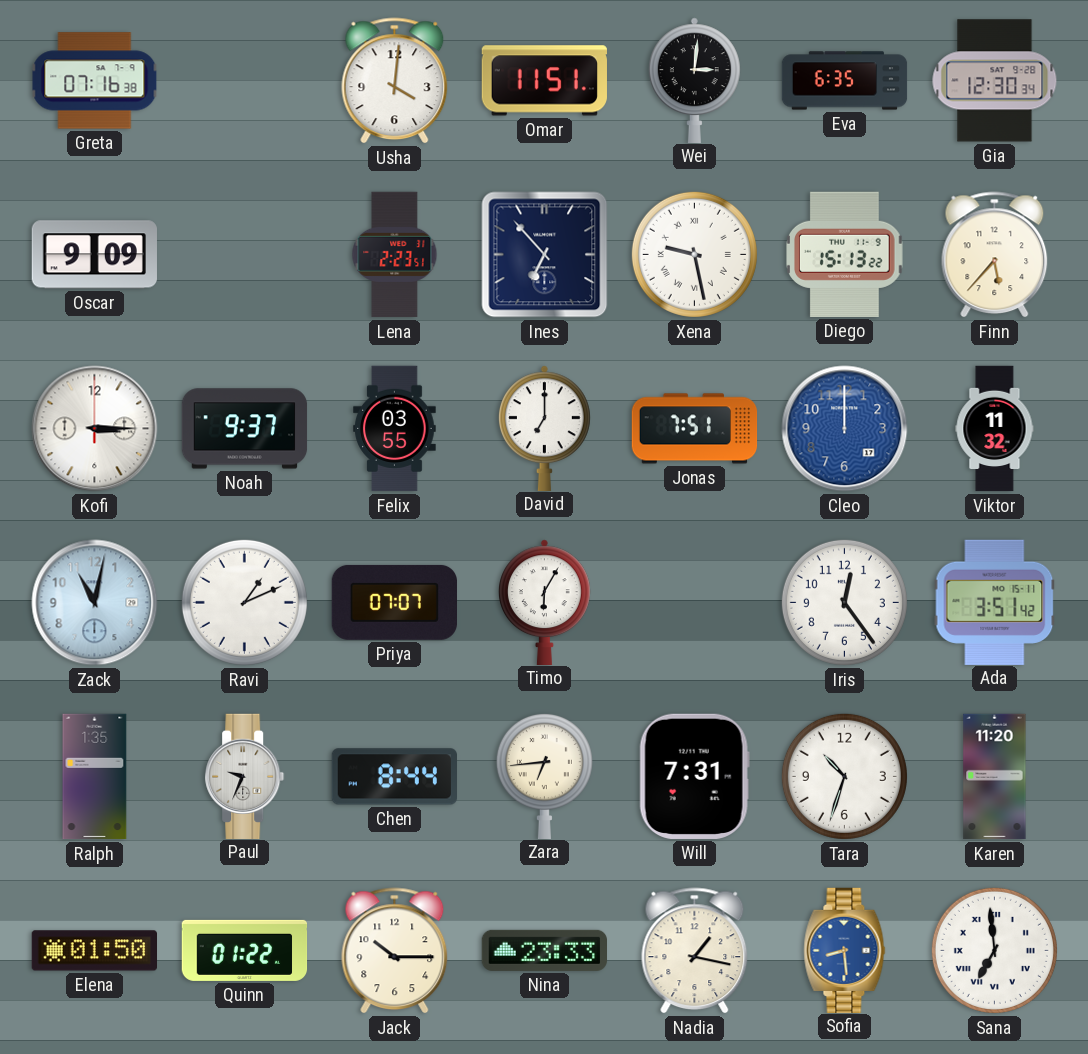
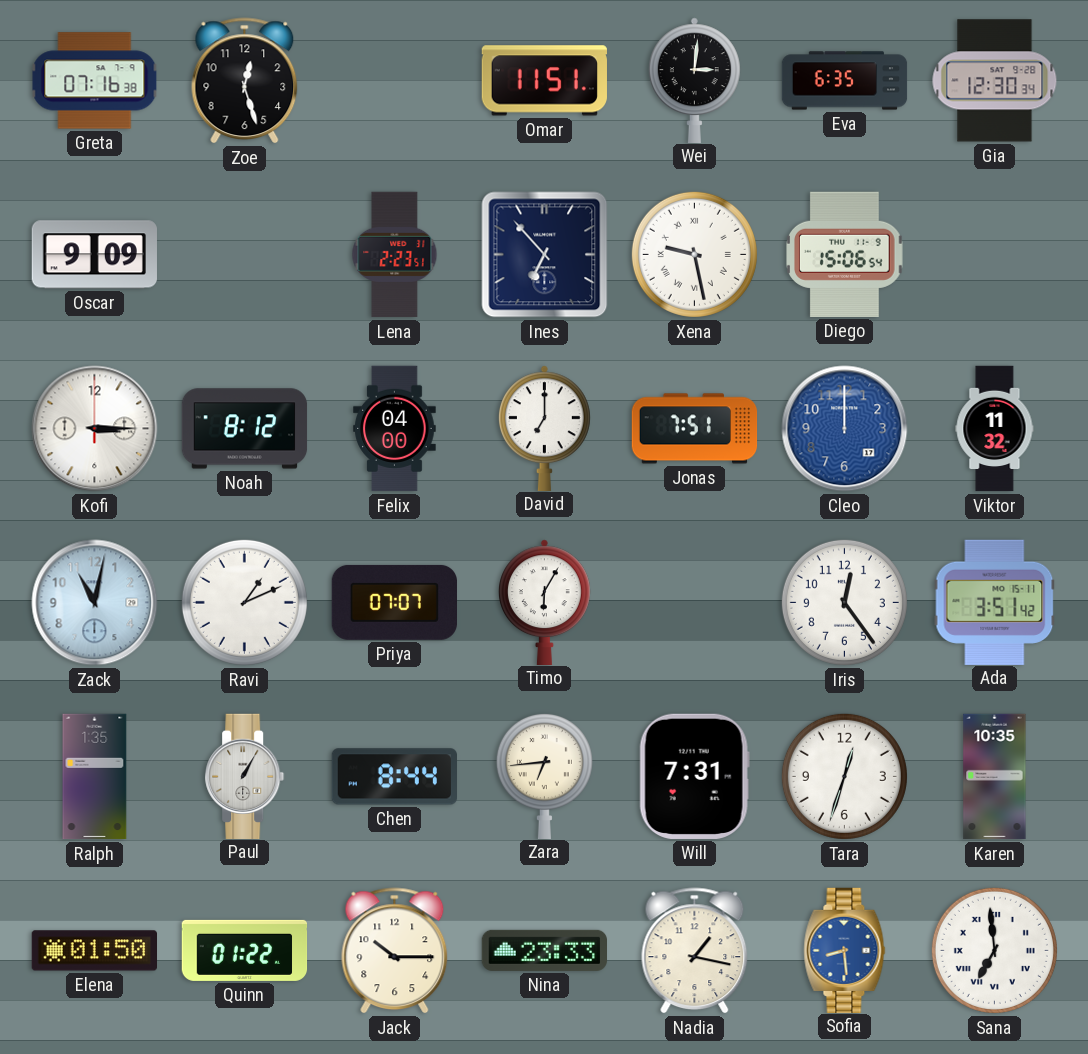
Zoe: none -> 12:27 (245, 81)
Usha: 4:01 -> none (395, 81)
Diego: 15:13 -> 15:06 (845, 254)
Finn: 5:37 -> none (995, 255)
Noah: 9:37 -> 8:12 (245, 429)
Felix: 03:55 -> 04:00 (395, 429)
Paul: 9:34 -> 1:05 (245, 776)
Tara: 10:33 -> 12:33 (844, 776)
Karen: 11:20 -> 10:35 (995, 777)
